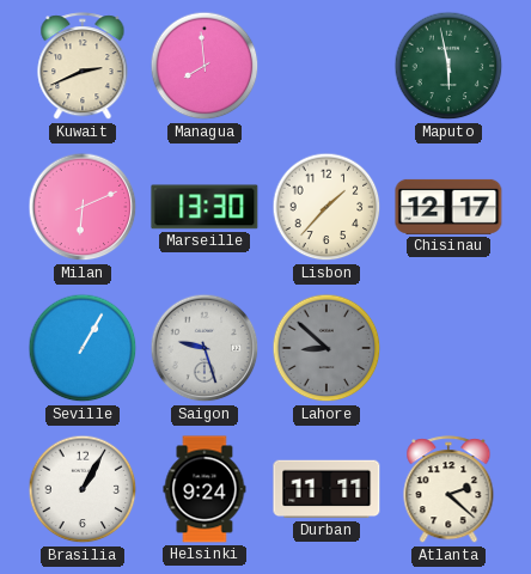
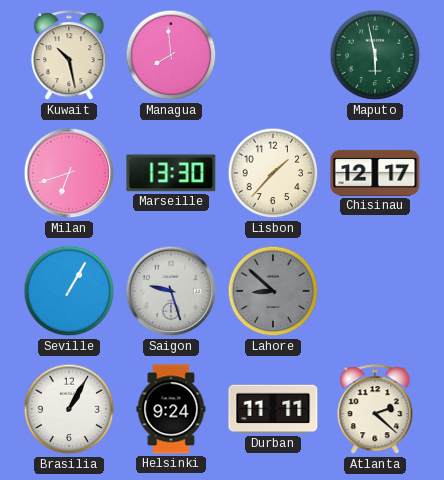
Kuwait: 2:41 -> 10:28 (69, 56)
Milan: 6:11 -> 6:42 (69, 173)
